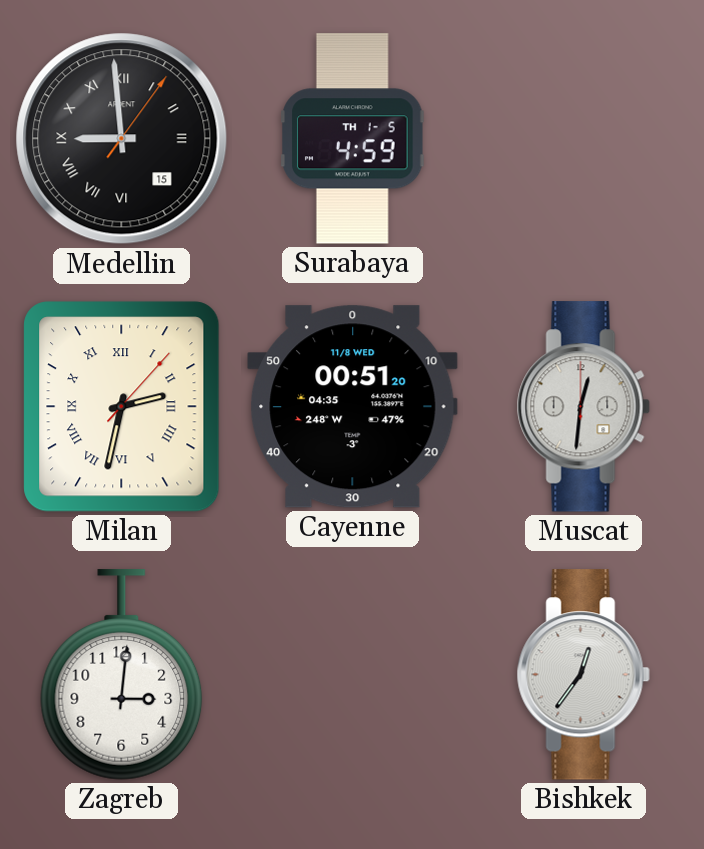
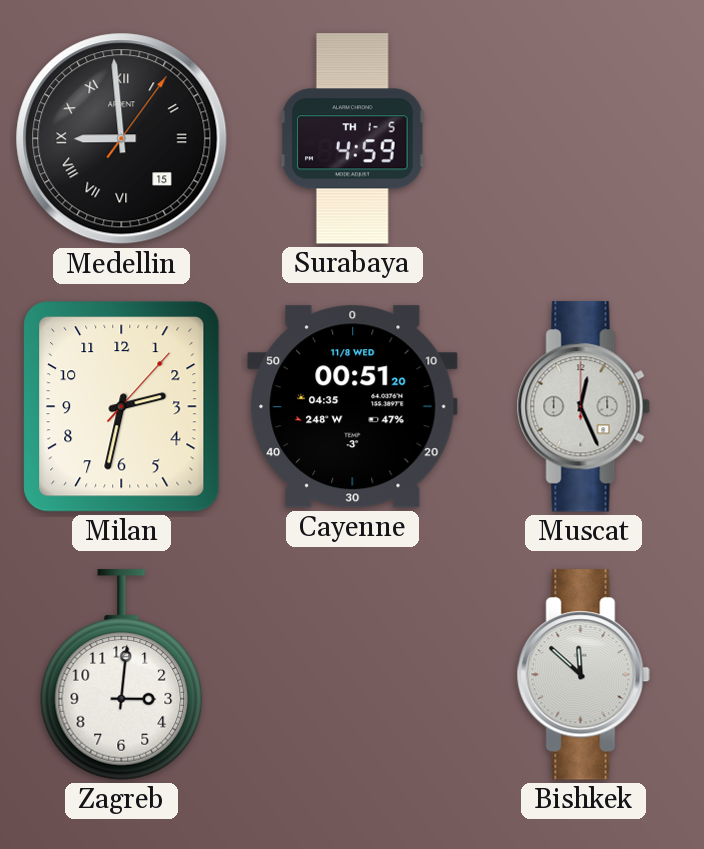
Milan numerals: Roman -> Arabic (122, 407)
Muscat: 12:31 -> 12:26 (583, 407)
Bishkek: 12:36 -> 11:52 (583, 675)
